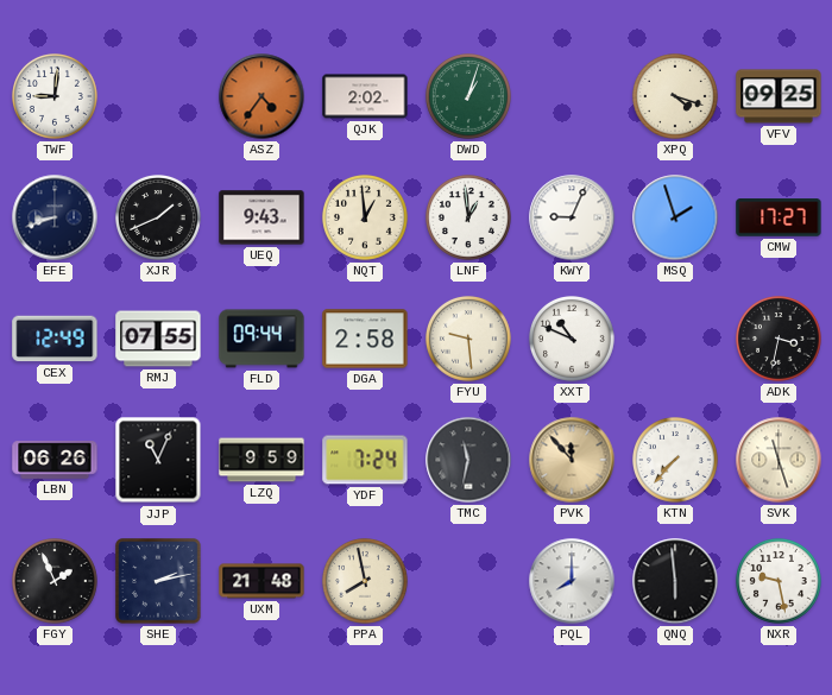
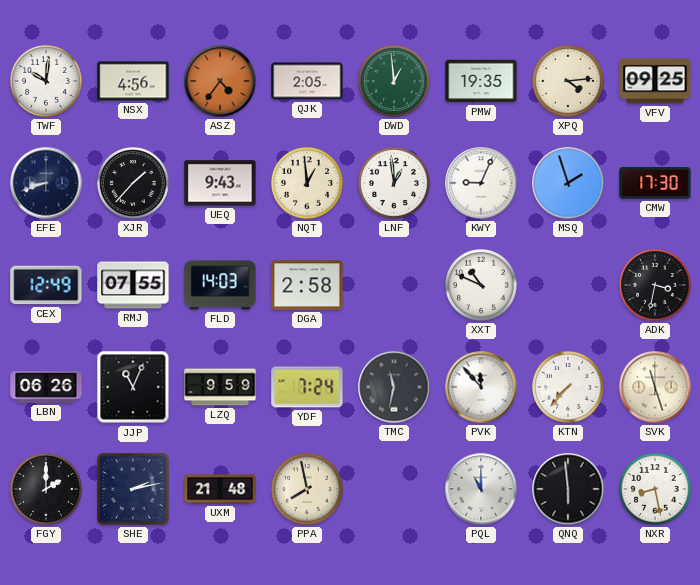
TWF: 9:01 -> 10:01 (47, 82)
NSX: none -> 4:56 (133, 81)
QJK: 2:02 -> 2:05 (307, 81)
DWD: 1:03 -> 12:59 (395, 82)
PMW: none -> 19:35 (481, 81)
XPQ: 4:18 -> 4:14 (569, 82)
XJR: 1:41 -> 1:37 (134, 184)
CMW: 17:27 -> 17:30 (655, 183)
FLD: 09:44 -> 14:03 (220, 285)
FYU: 9:29 -> none (469, 340)
PVK dial: champagne -> white (481, 387)
FGY: 1:56 -> 2:00 (47, 490)
PQL: 8:00 -> 11:00 (481, 489)
NXR: 9:28 -> 8:28 (656, 490)
